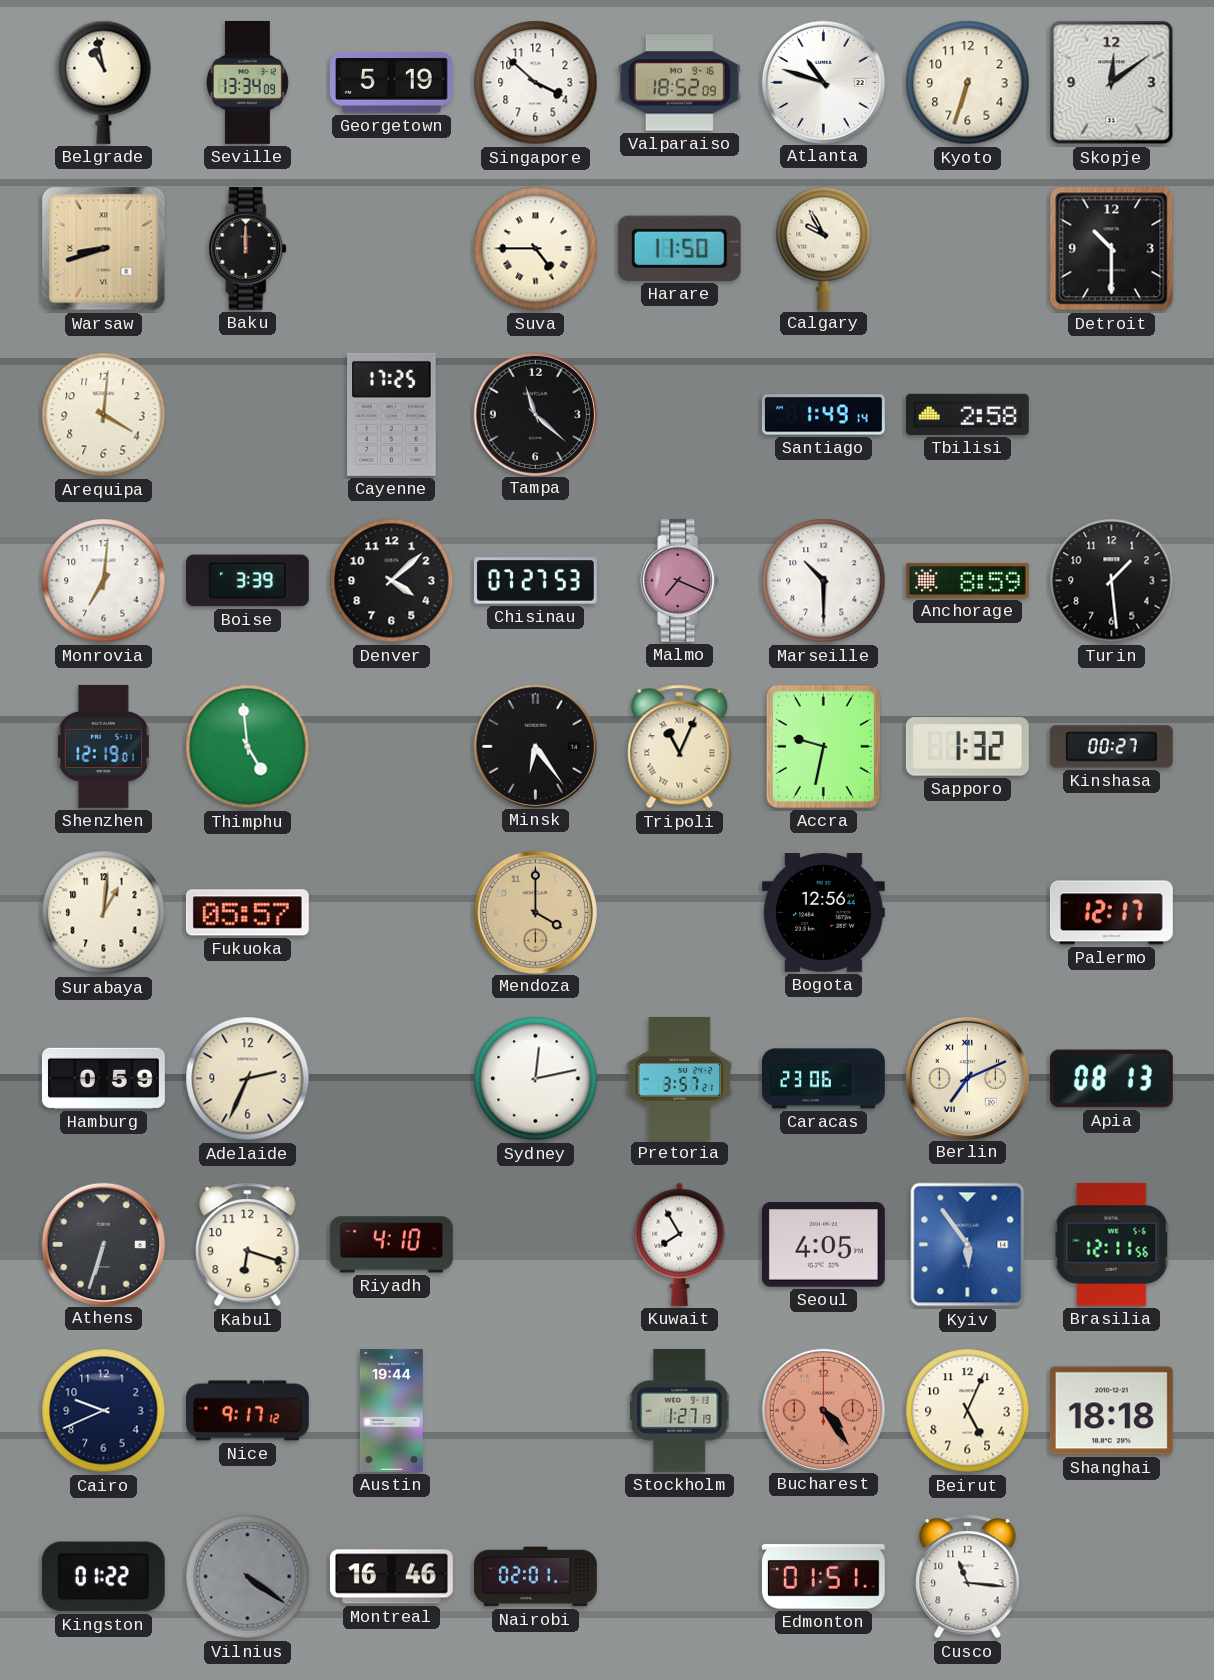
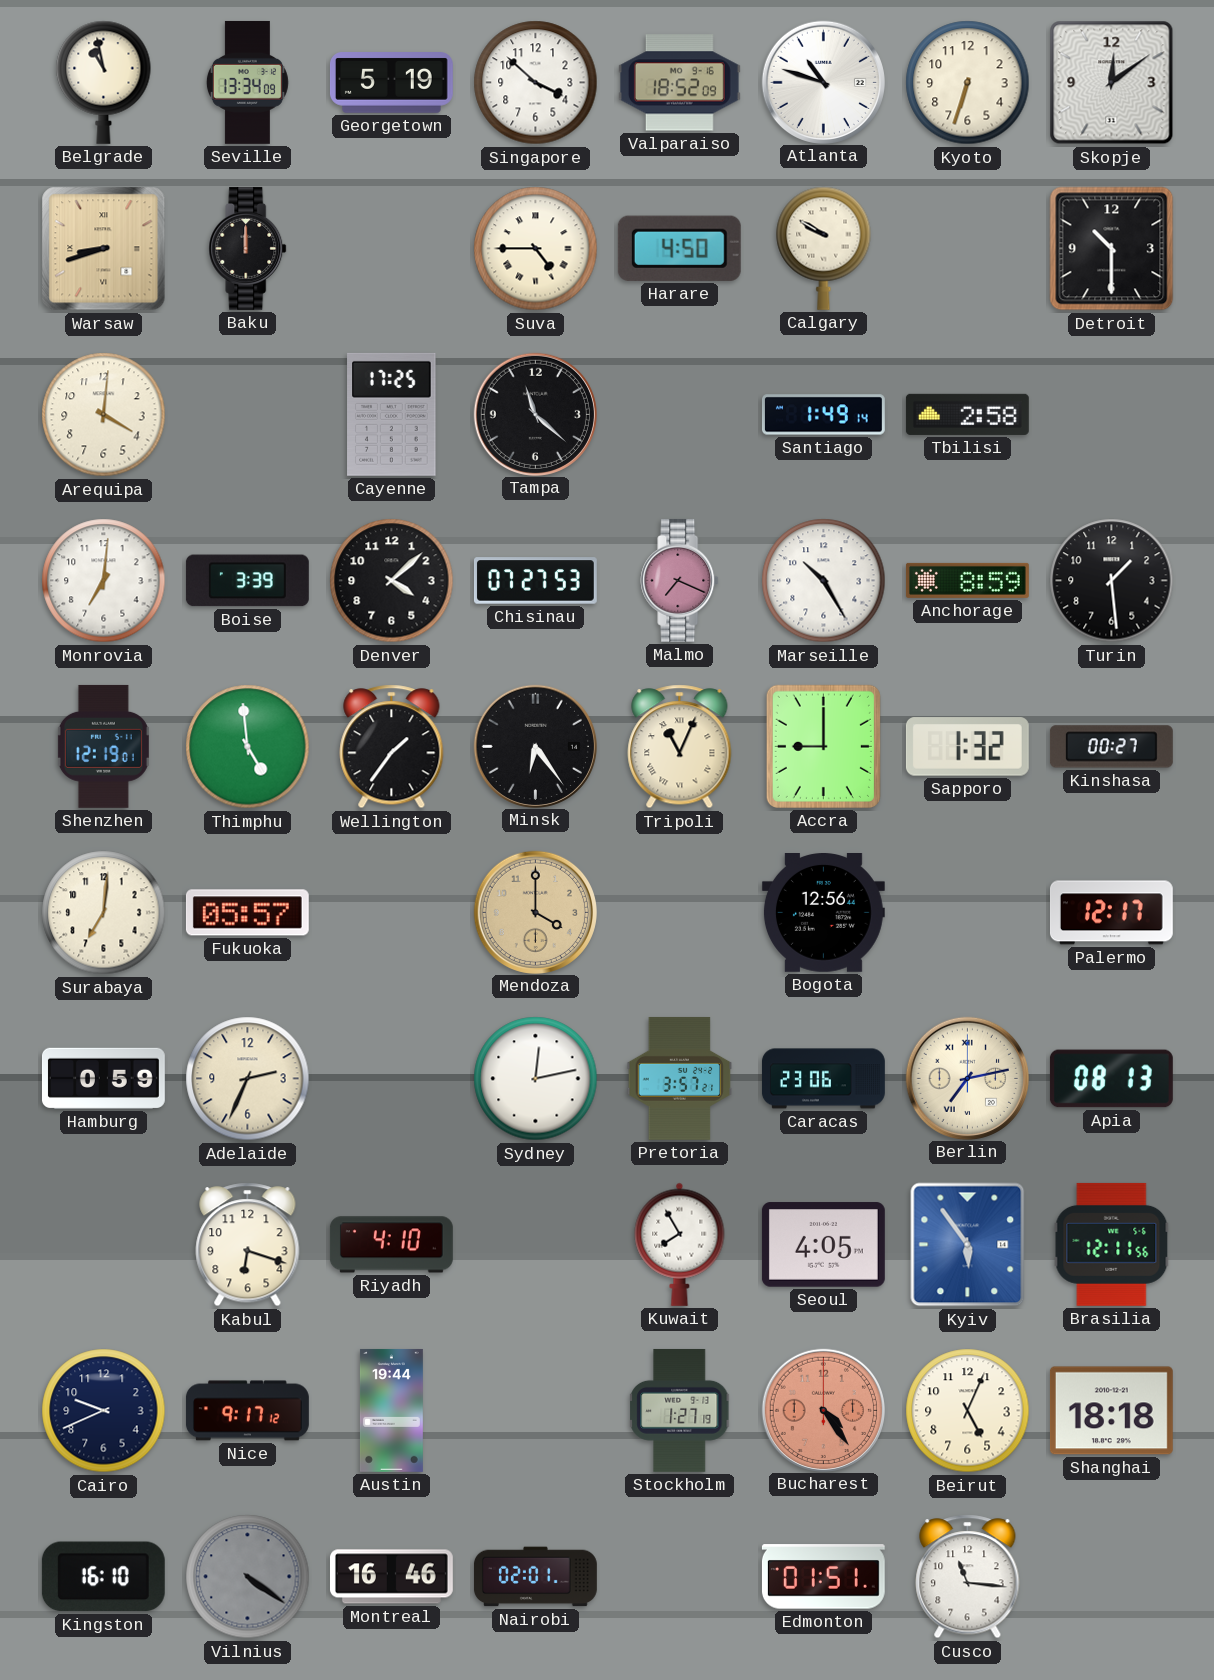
Harare: 11:50 -> 4:50 (679, 248)
Calgary: 9:55 -> 9:50 (824, 248)
Marseille: 10:30 -> 10:25 (824, 581)
Wellington: none -> 1:36 (392, 747)
Accra: 9:32 -> 9:00 (823, 746)
Surabaya: 1:01 -> 7:01 (104, 913)
Berlin: 7:11 -> 7:13 (967, 1078)
Athens: 6:33 -> none (103, 1244)
Kingston: 01:22 -> 16:10 (103, 1577)
